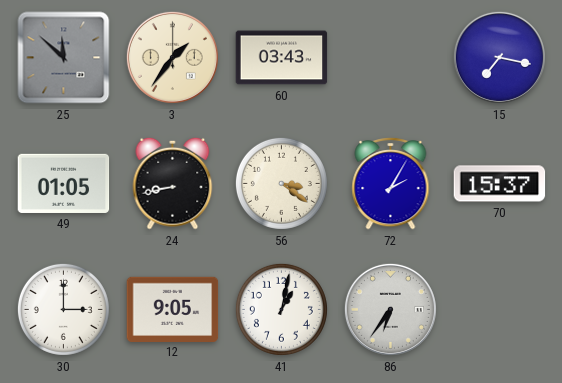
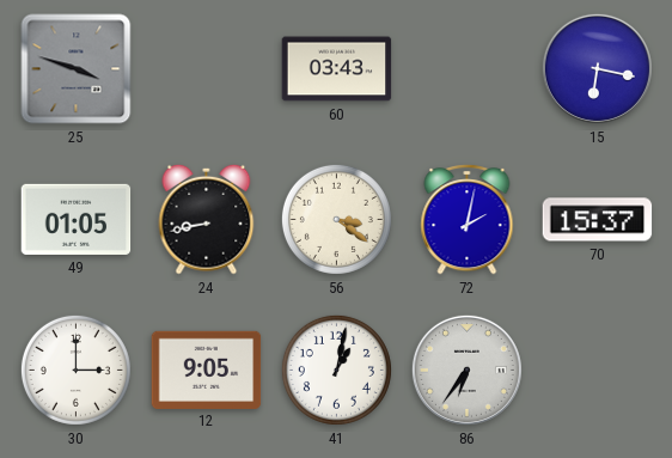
25: 11:52 -> 3:48 (77, 69)
3: 1:36 -> none (172, 57)
15: 7:17 -> 6:17 (597, 68)
72: 2:05 -> 2:02 (468, 220)
